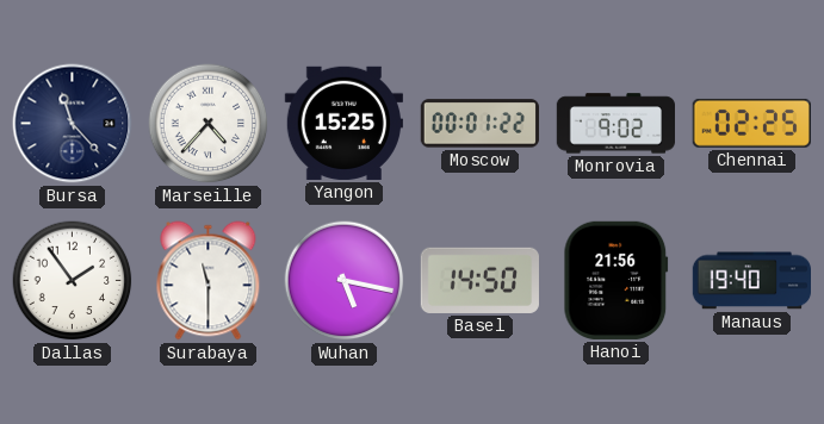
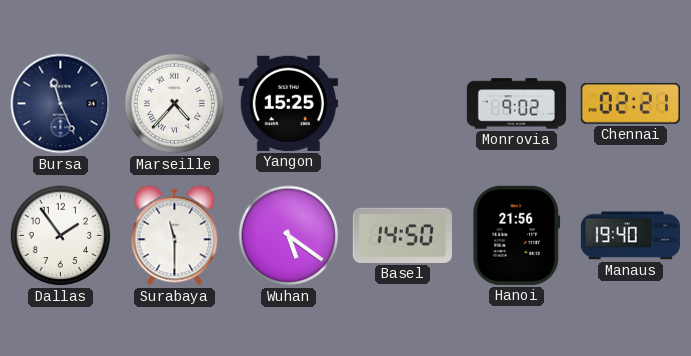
Bursa: 11:23 -> 11:26 (61, 104)
Moscow: 00:01 -> none (479, 124)
Chennai: 02:25 -> 02:21 (630, 103)
Wuhan: 5:17 -> 5:21 (289, 236)
